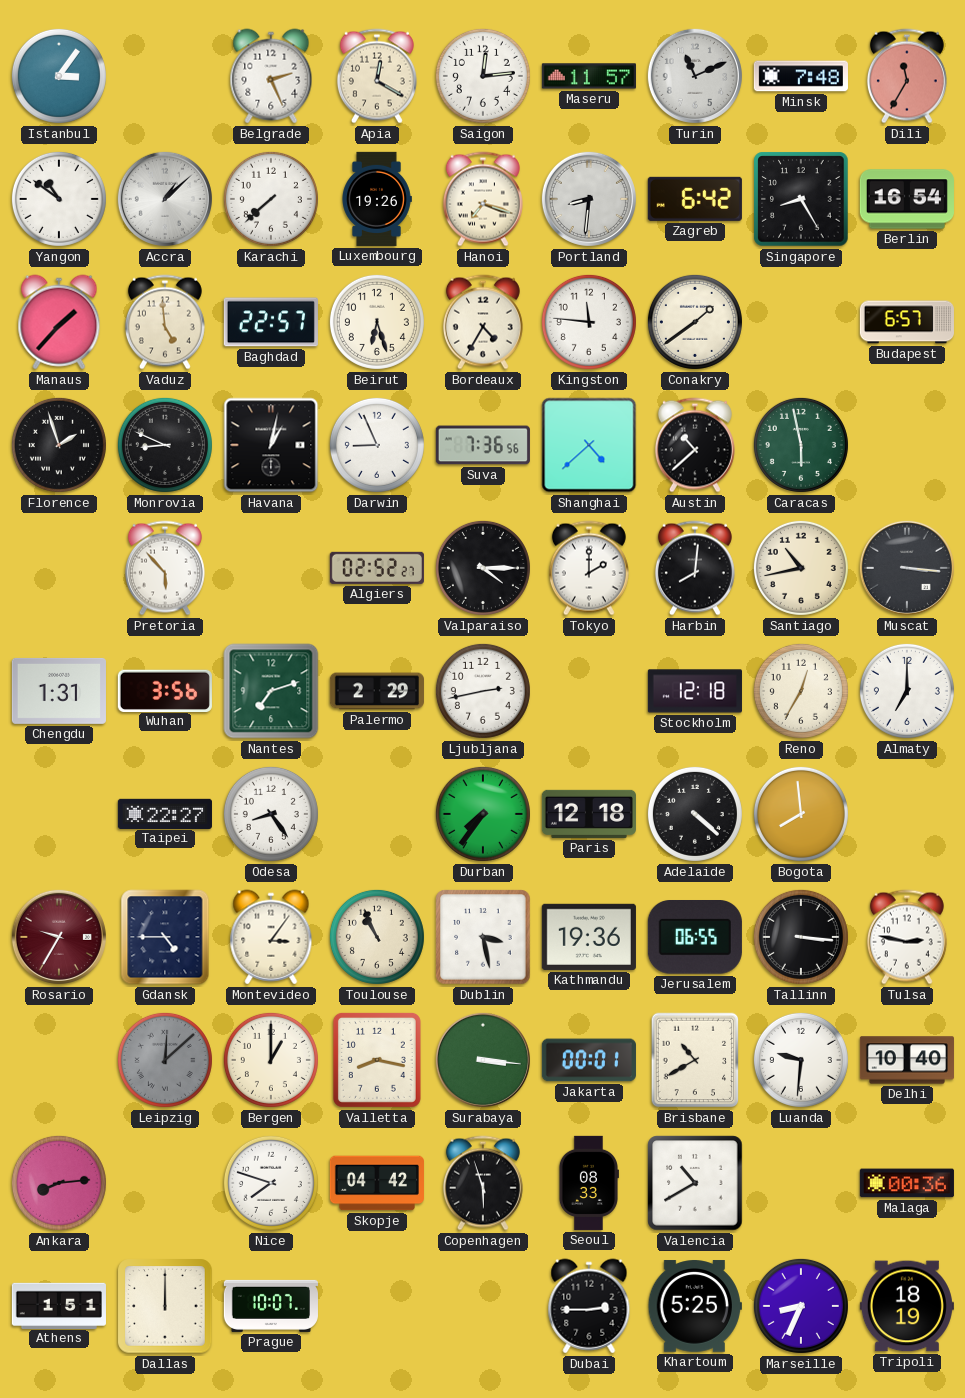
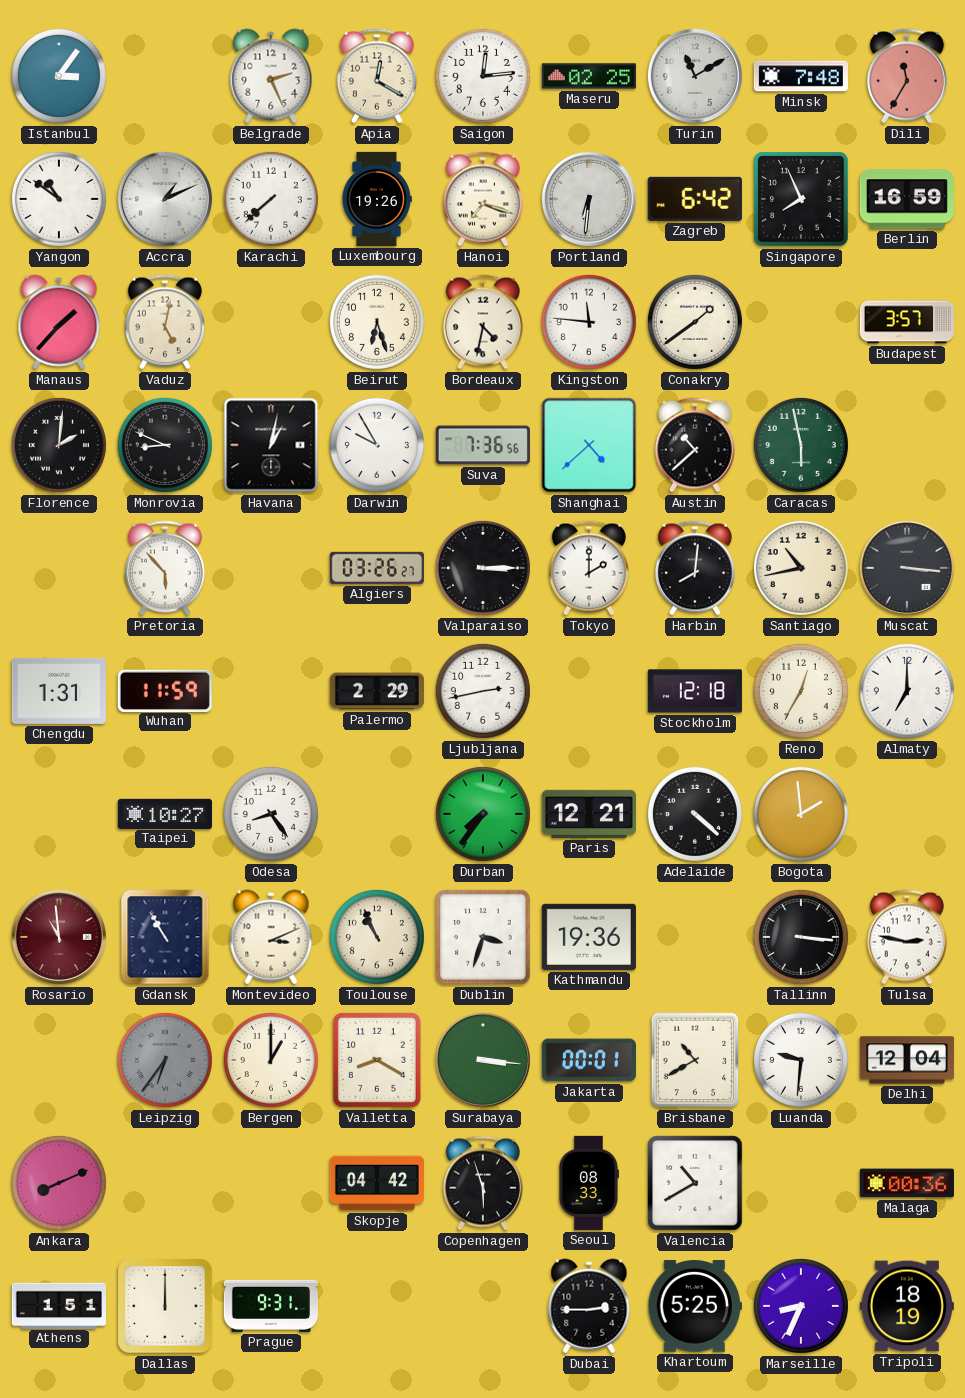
Maseru: 11:57 -> 02:25 (589, 76)
Turin: 11:11 -> 11:10 (695, 76)
Accra: 1:08 -> 1:11 (165, 199)
Portland: 8:31 -> 6:31 (589, 199)
Singapore: 8:25 -> 7:56 (801, 199)
Berlin: 16:54 -> 16:59 (907, 199)
Vaduz: 4:59 -> 5:02 (165, 322)
Baghdad: 22:57 -> none (271, 322)
Bordeaux: 4:35 -> 4:32 (483, 322)
Budapest: 6:57 -> 3:57 (907, 322)
Florence: 1:57 -> 2:01 (59, 445)
Darwin: 8:56 -> 9:55 (377, 445)
Algiers: 02:52 -> 03:26 (377, 568)
Valparaiso: 4:15 -> 3:15 (483, 568)
Wuhan: 3:56 -> 11:59 (165, 690)
Nantes: 7:12 -> none (271, 691)
Taipei: 22:27 -> 10:27 (165, 813)
Paris: 12:18 -> 12:21 (589, 814)
Bogota: 7:59 -> 1:59 (801, 814)
Rosario: 9:35 -> 10:59 (59, 937)
Gdansk: 4:45 -> 10:55 (165, 937)
Montevideo: 3:06 -> 3:11 (271, 937)
Dublin: 3:28 -> 3:33 (483, 937)
Jerusalem: 06:55 -> none (695, 938)
Leipzig: 12:08 -> 6:36 (165, 1060)
Valletta: 8:17 -> 8:20 (377, 1060)
Delhi: 10:40 -> 12:04 (907, 1060)
Ankara: 8:14 -> 8:11 (59, 1183)
Nice: 7:48 -> none (271, 1183)
Prague: 10:07 -> 9:31 (271, 1306)
